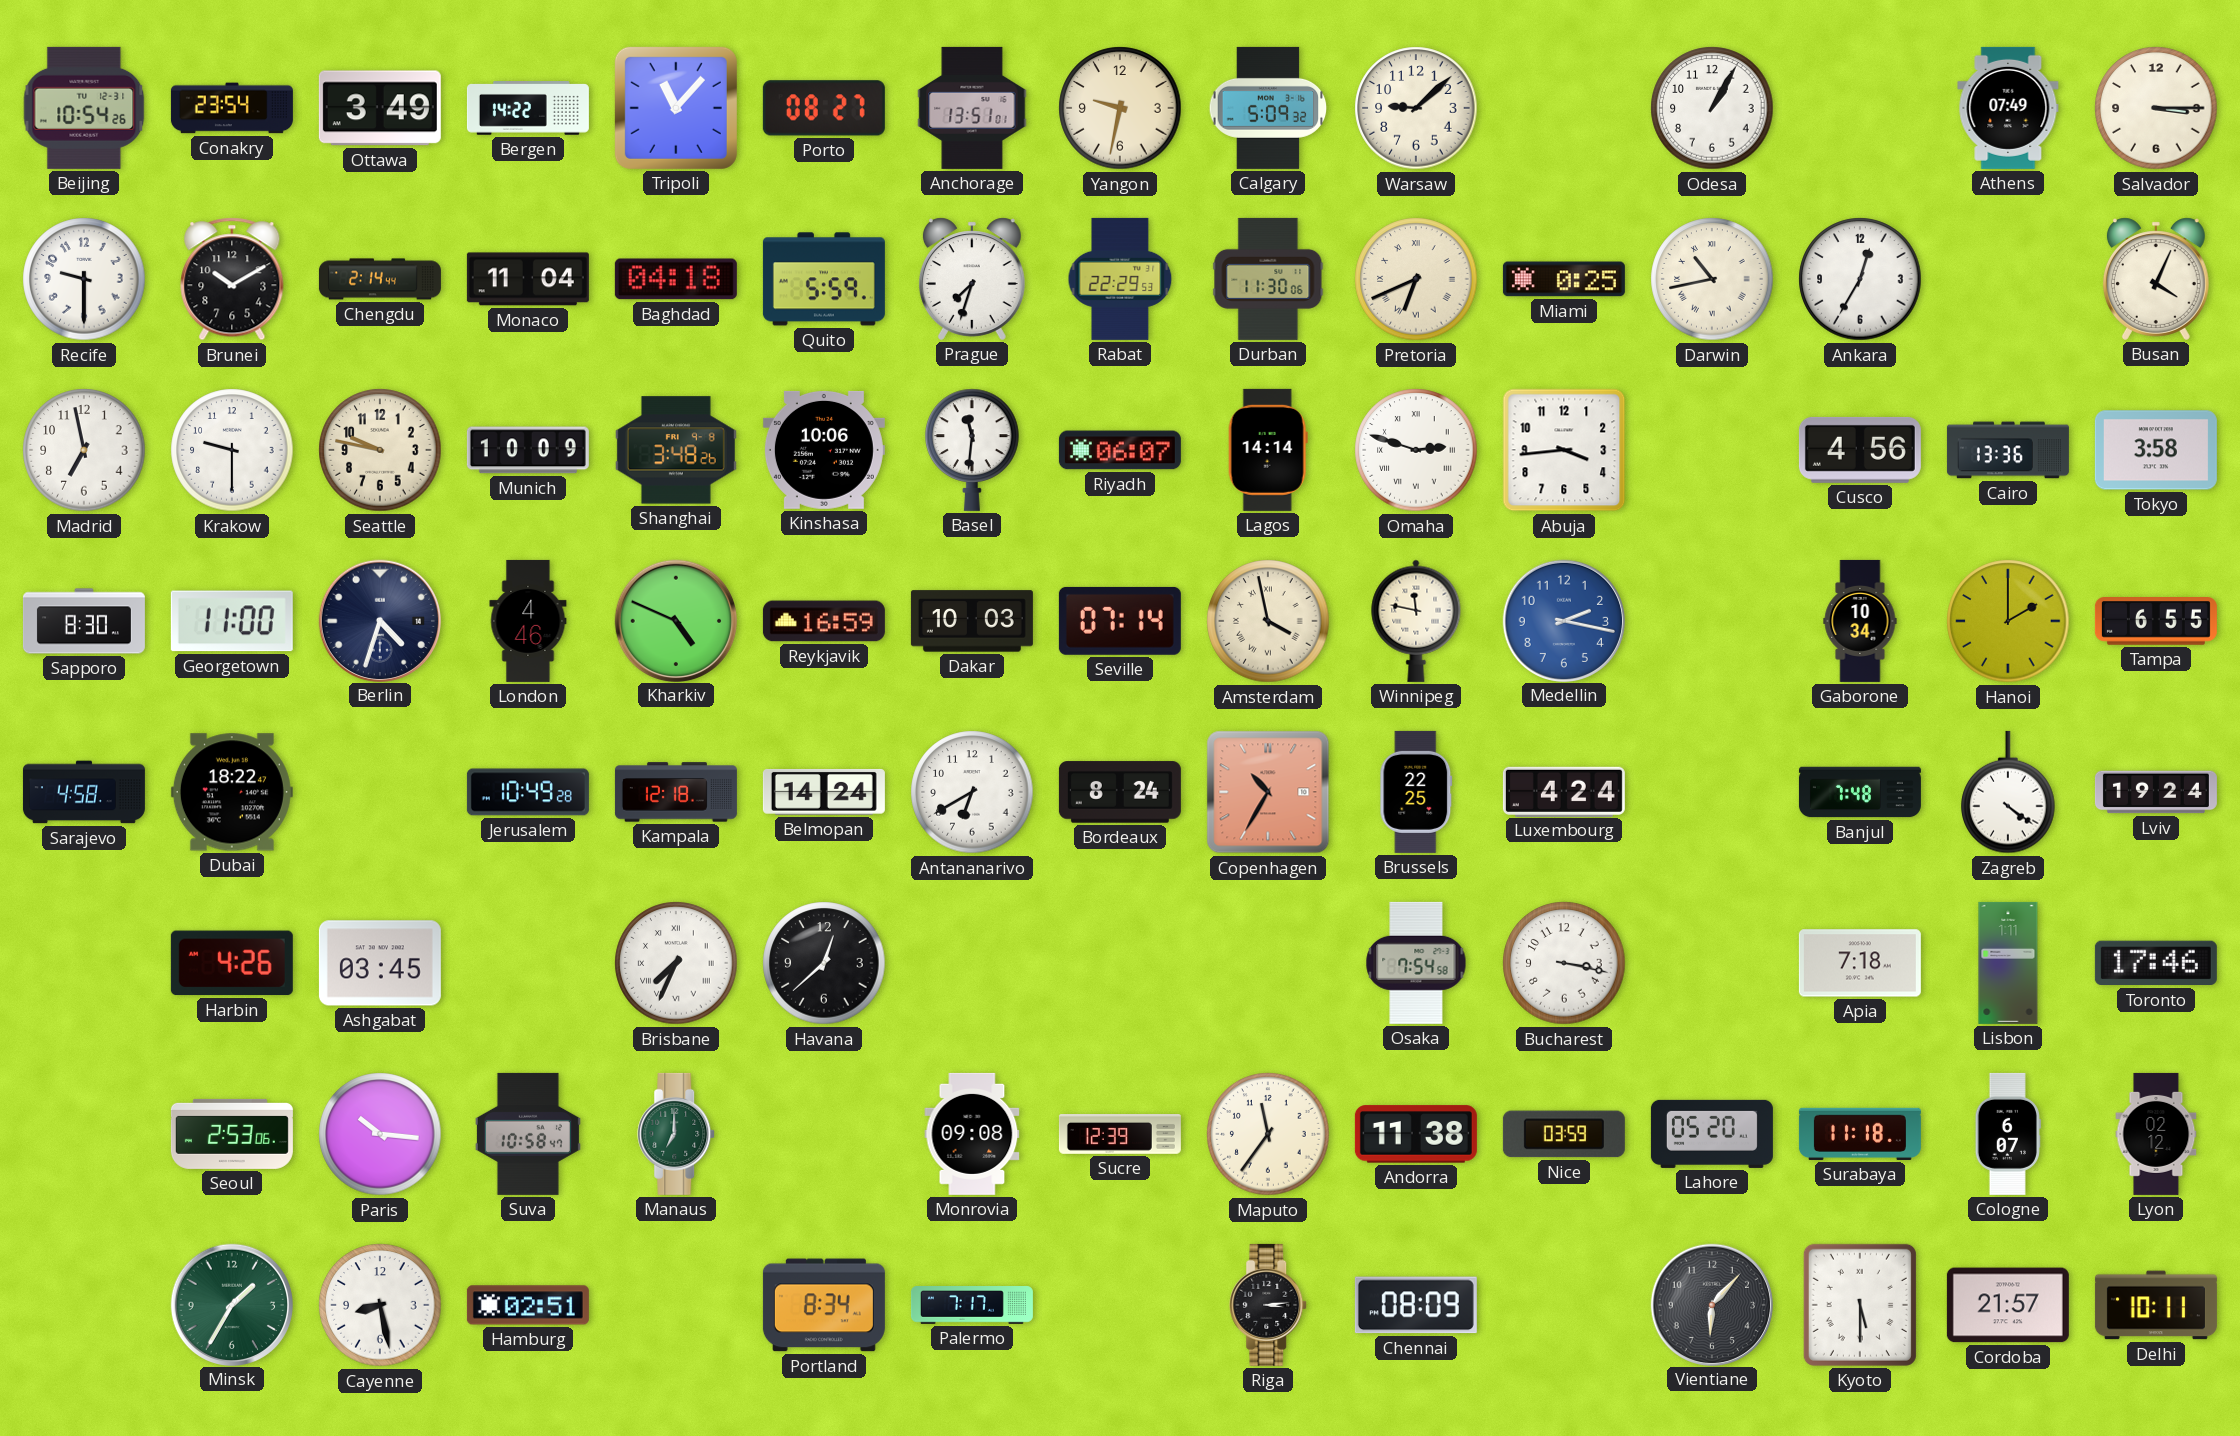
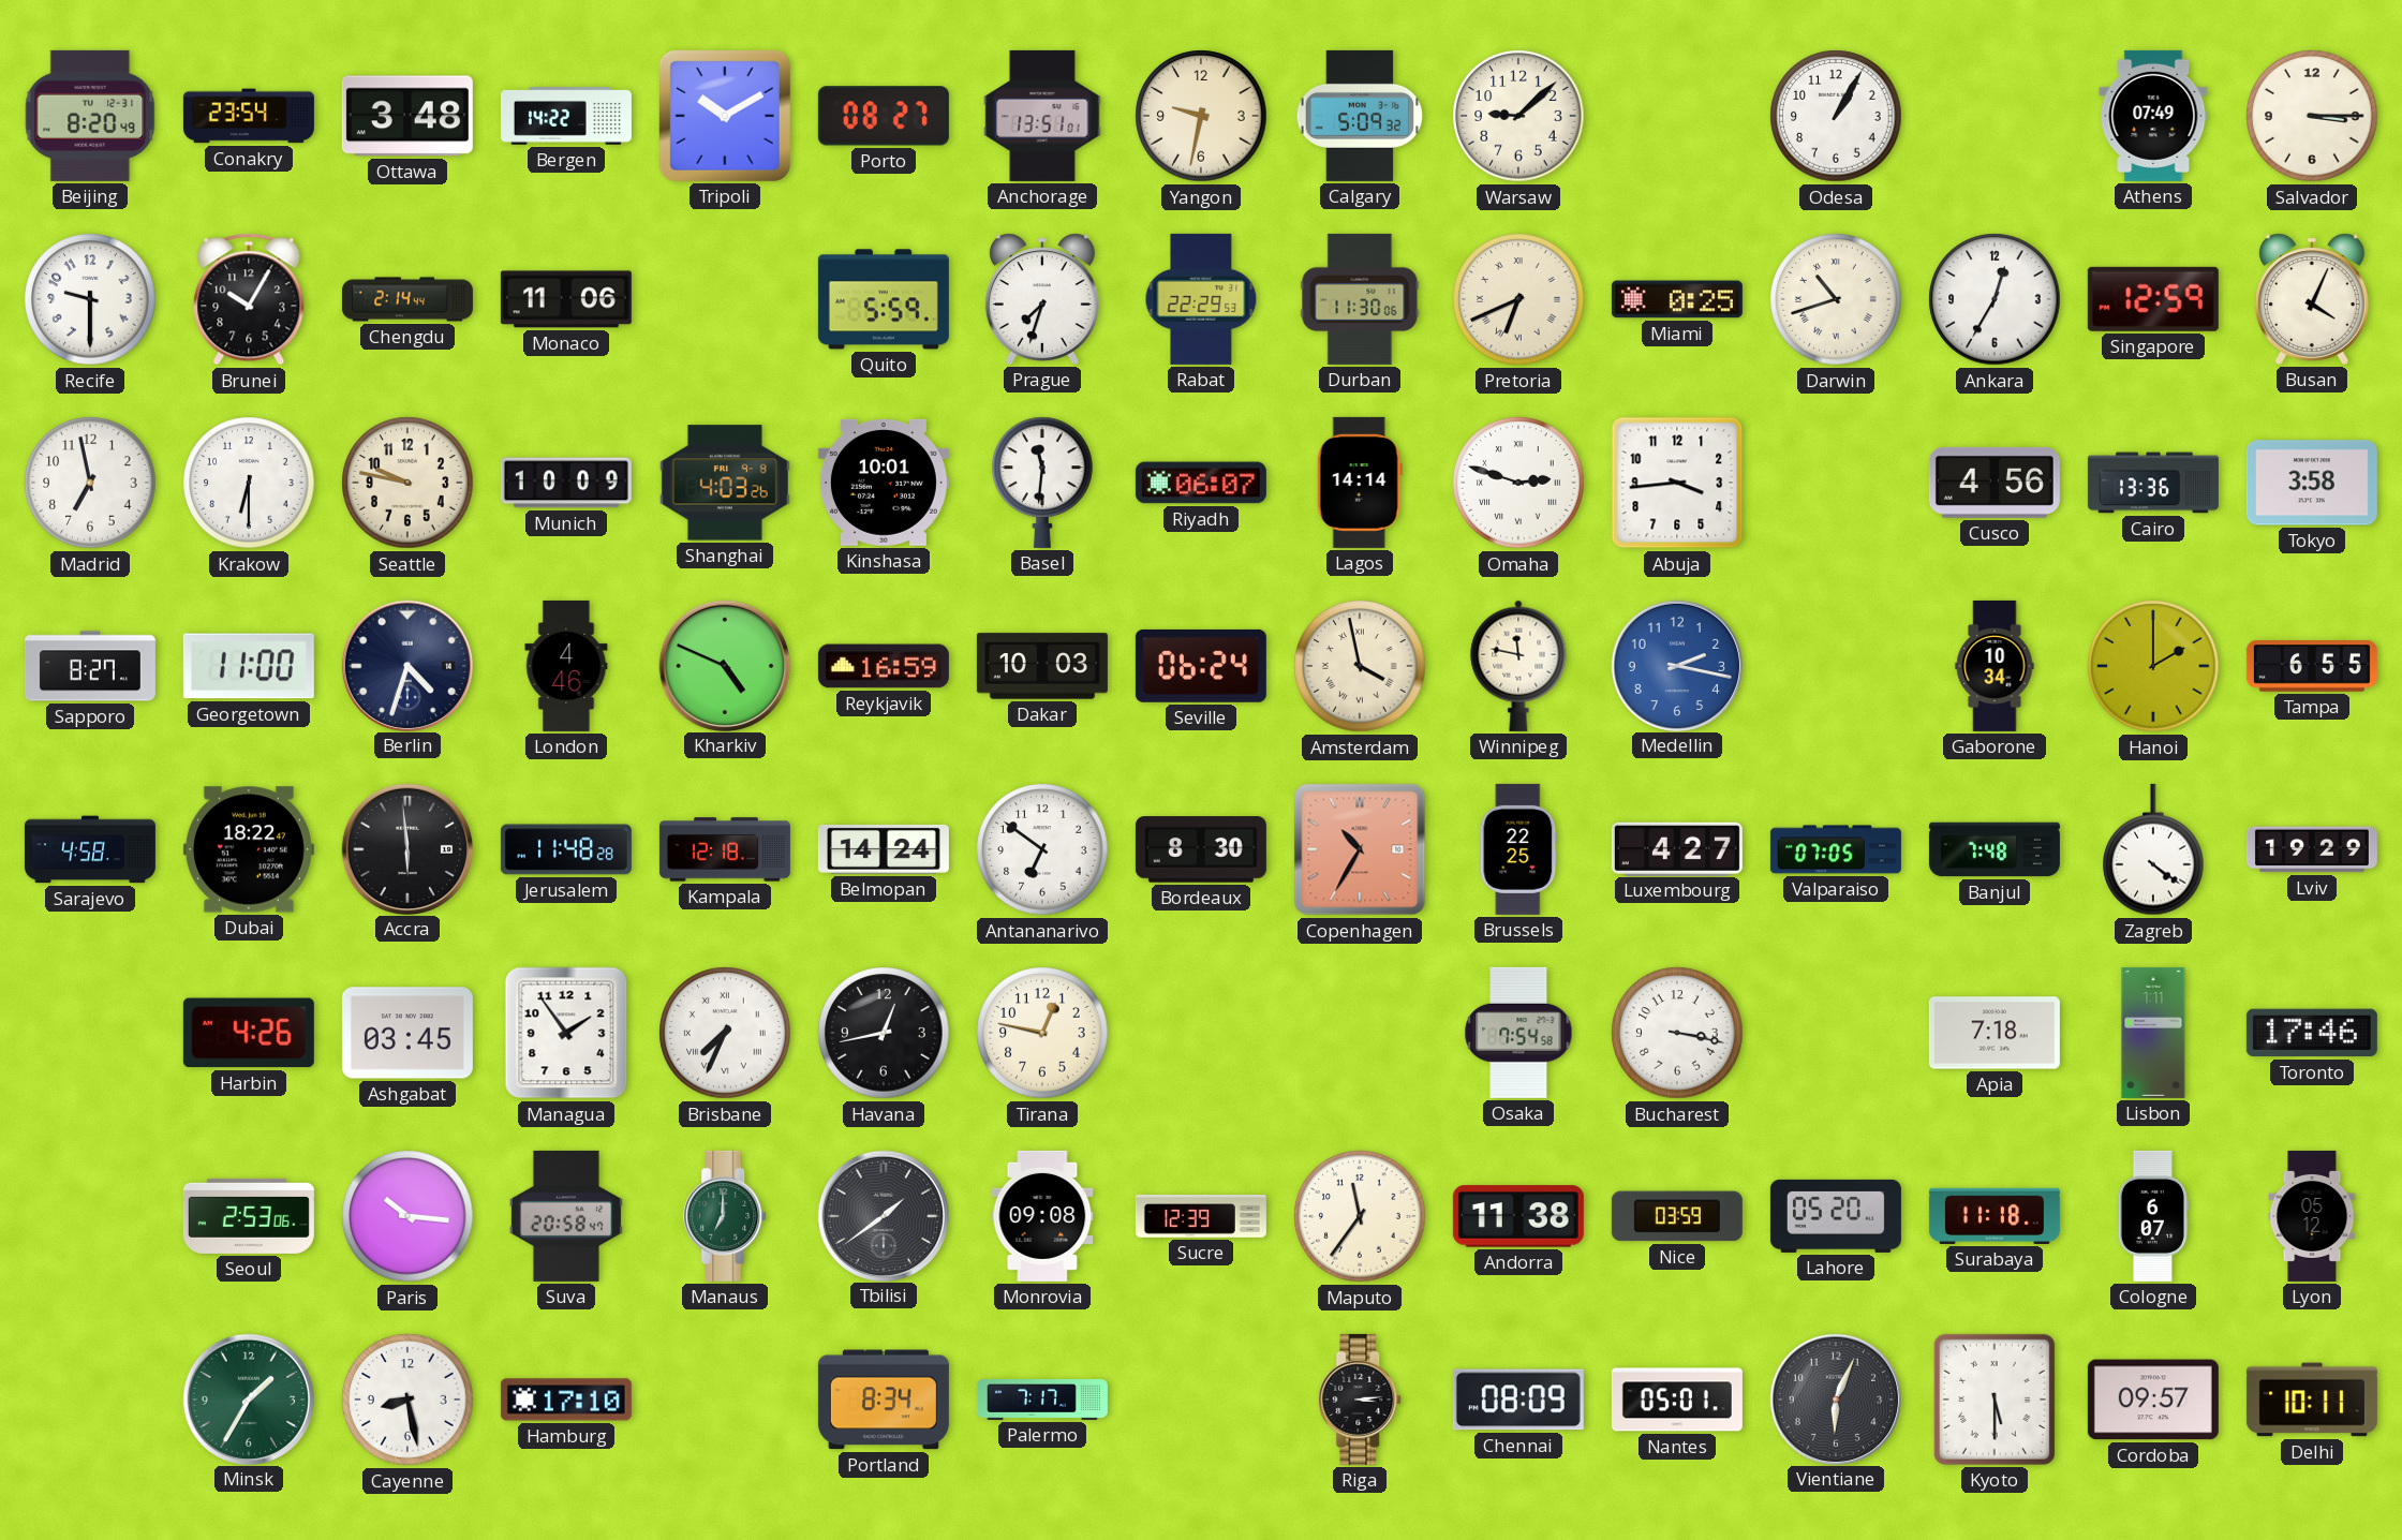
Beijing: 10:54 -> 8:20 (90, 116)
Ottawa: 3:49 -> 3:48 (407, 116)
Tripoli: 11:07 -> 10:10 (725, 116)
Brunei: 10:10 -> 10:05 (249, 299)
Monaco: 11:04 -> 11:06 (566, 299)
Baghdad: 04:18 -> none (676, 279)
Darwin: 10:43 -> 10:42 (1836, 299)
Singapore: none -> 12:59 (2153, 299)
Krakow: 9:30 -> 6:30 (249, 483)
Shanghai: 3:48 -> 4:03 (725, 483)
Kinshasa: 10:06 -> 10:01 (884, 483)
Sapporo: 8:30 -> 8:27 (90, 666)
Seville: 07:14 -> 06:24 (1201, 666)
Accra: none -> 5:59 (406, 848)
Jerusalem: 10:49 -> 11:48 (566, 849)
Antananarivo: 6:40 -> 6:51 (1042, 849)
Bordeaux: 8:24 -> 8:30 (1201, 849)
Luxembourg: 4:24 -> 4:27 (1677, 848)
Valparaiso: none -> 07:05 (1836, 849)
Lviv: 19:24 -> 19:29 (2312, 849)
Managua: none -> 1:54 (566, 1033)
Havana: 12:38 -> 12:43 (884, 1033)
Tirana: none -> 12:47 (1042, 1033)
Suva: 10:58 -> 20:58 (566, 1216)
Tbilisi: none -> 1:39 (883, 1215)
Lyon: 02:12 -> 05:12 (2312, 1216)
Hamburg: 02:51 -> 17:10 (566, 1400)
Nantes: none -> 05:01 (1677, 1400)
Vientiane: 6:07 -> 6:04 (1835, 1398)
Cordoba: 21:57 -> 09:57 (2153, 1400)
